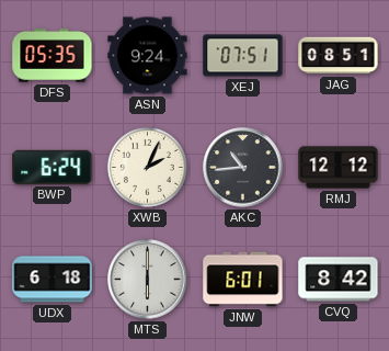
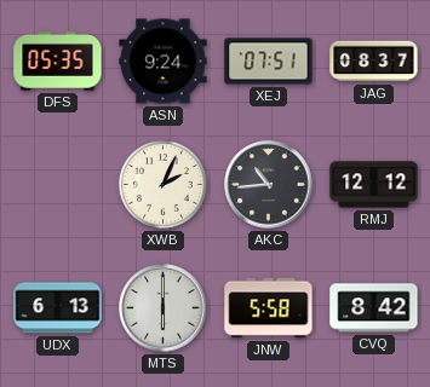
JAG: 08:51 -> 08:37 (374, 62)
BWP: 6:24 -> none (53, 167)
UDX: 6:18 -> 6:13 (58, 308)
JNW: 6:01 -> 5:58 (269, 308)
